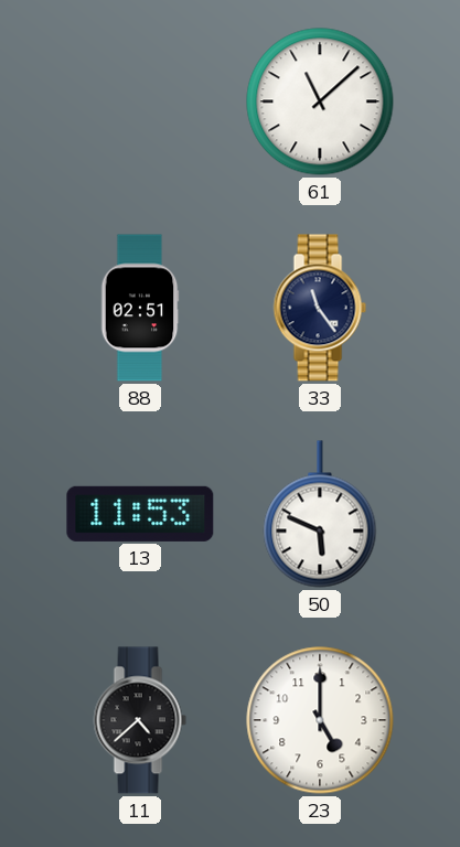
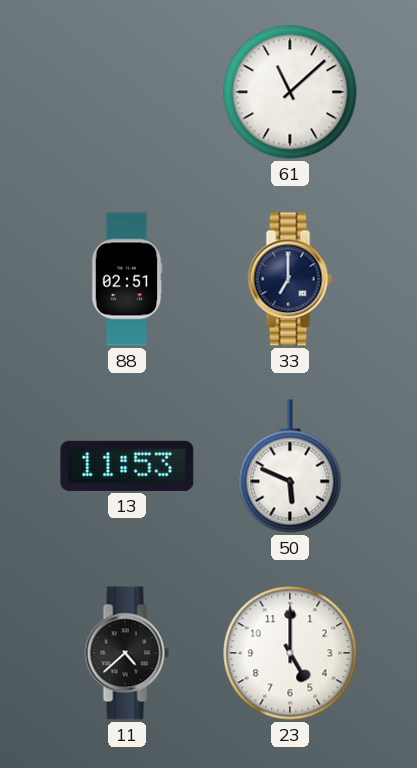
33: 11:24 -> 7:00 (290, 279)
